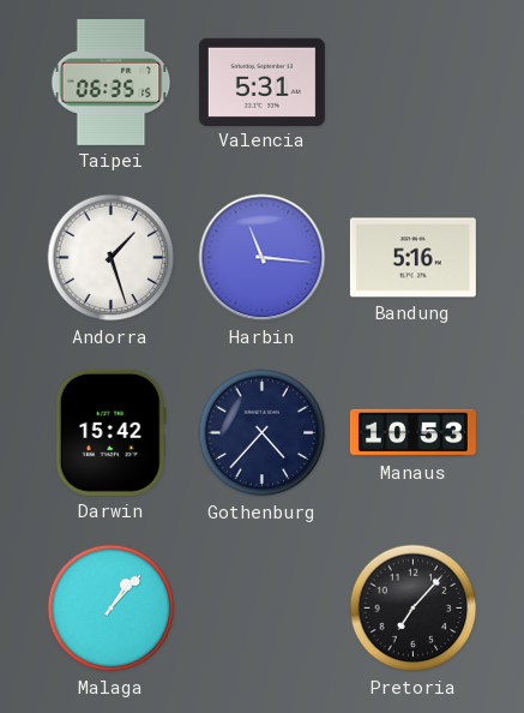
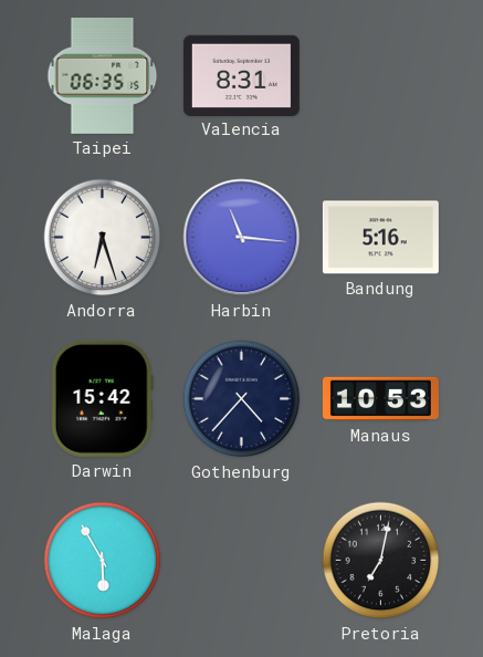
Valencia: 5:31 -> 8:31 (241, 75)
Andorra: 1:27 -> 6:27 (103, 238)
Malaga: 1:07 -> 5:55 (103, 561)
Pretoria: 7:07 -> 7:02 (381, 561)
